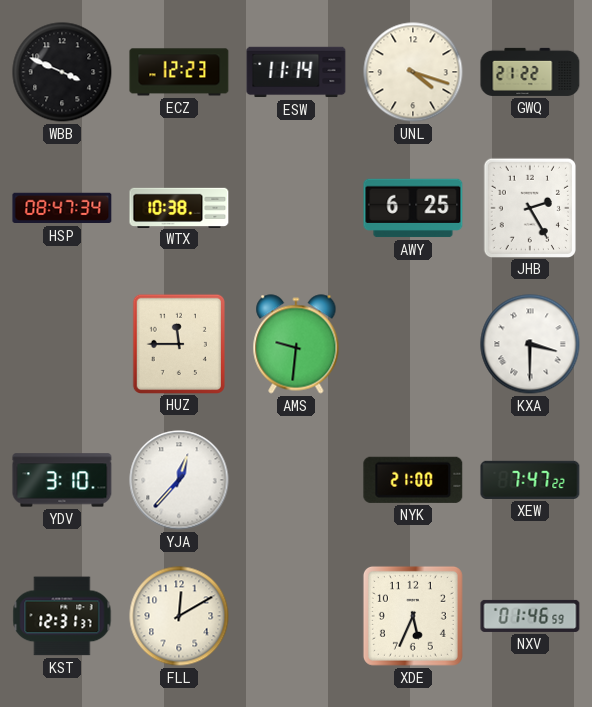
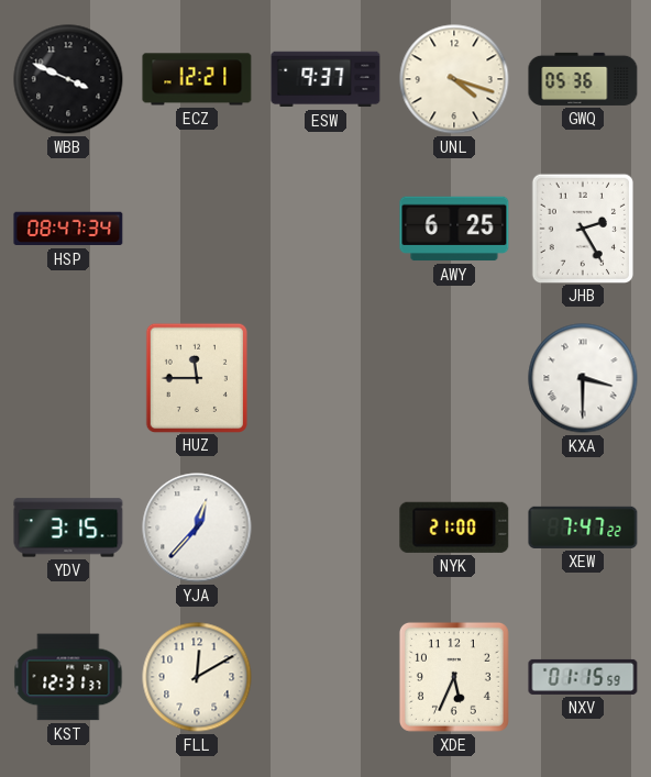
ECZ: 12:23 -> 12:21 (197, 79)
ESW: 11:14 -> 9:37 (325, 79)
GWQ: 21:22 -> 05:36 (583, 79)
WTX: 10:38 -> none (179, 207)
AMS: 9:31 -> none (296, 344)
YDV: 3:10 -> 3:15 (68, 528)
NXV: 01:46 -> 01:15 (583, 677)
